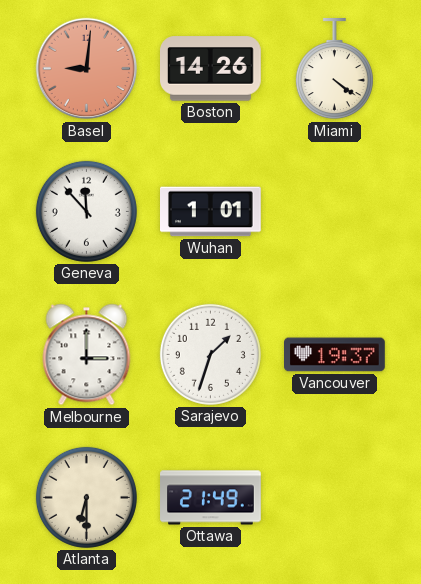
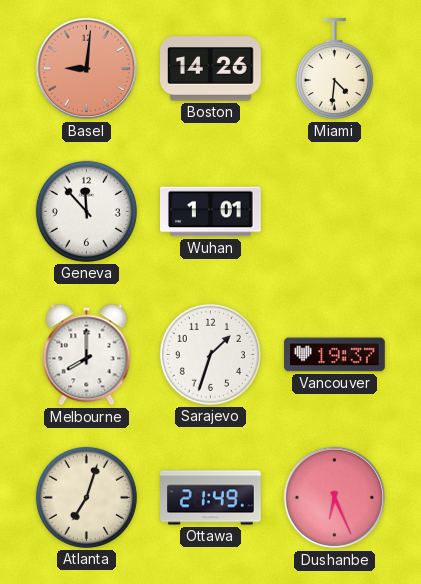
Miami: 4:21 -> 4:31 (334, 70)
Melbourne: 3:00 -> 8:00 (87, 355)
Atlanta: 6:30 -> 7:03 (86, 497)
Dushanbe: none -> 6:26 (335, 498)
